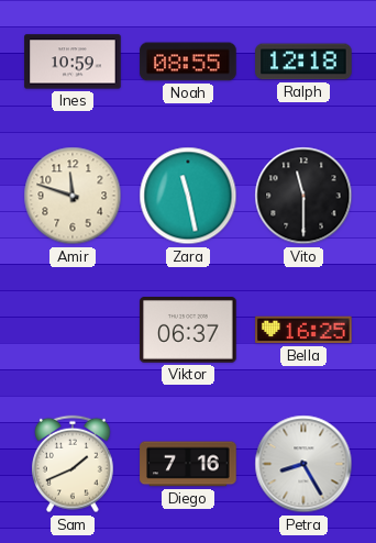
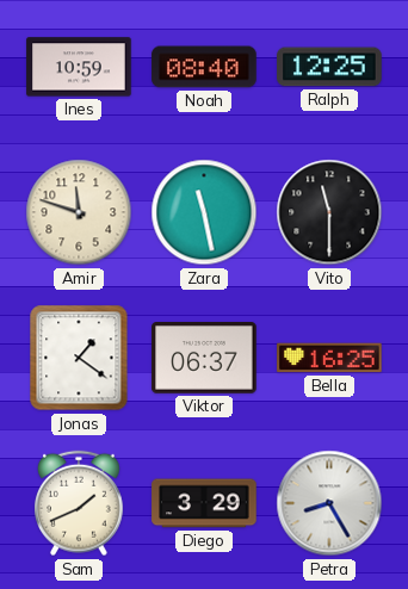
Noah: 08:55 -> 08:40 (204, 67)
Ralph: 12:18 -> 12:25 (329, 67)
Jonas: none -> 1:21 (79, 358)
Diego: 7:16 -> 3:29 (204, 503)
